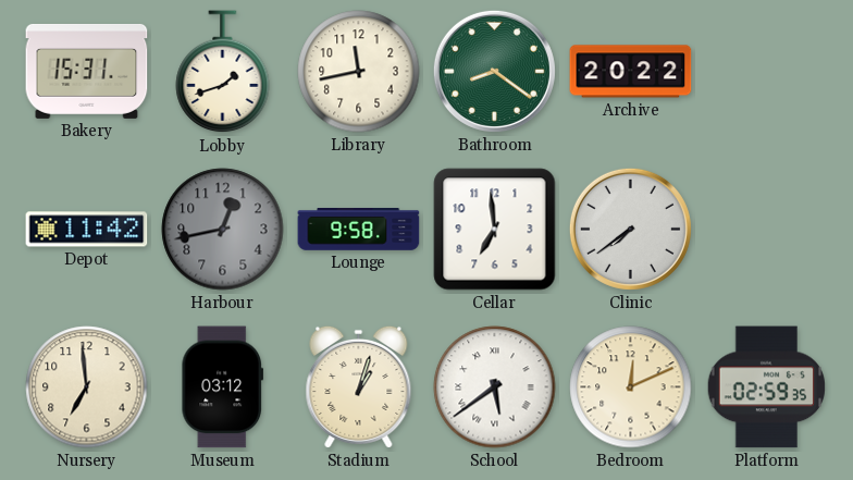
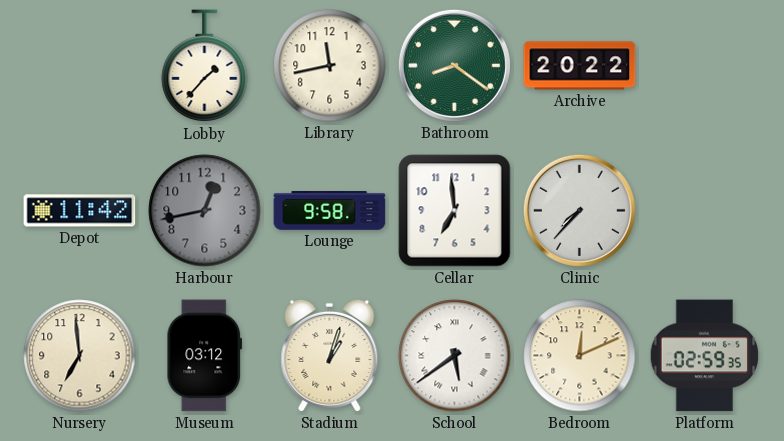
Bakery: 15:31 -> none (87, 71)
Lobby: 1:42 -> 1:37 (205, 66)
Clinic: 7:39 -> 7:37 (579, 210)
